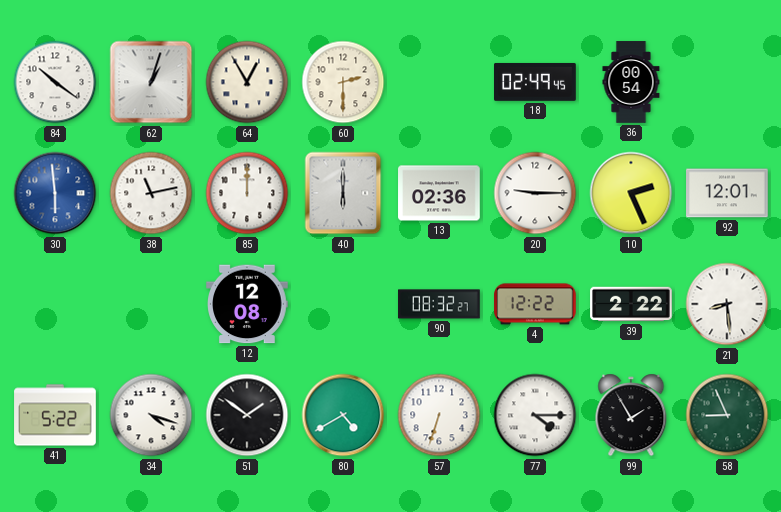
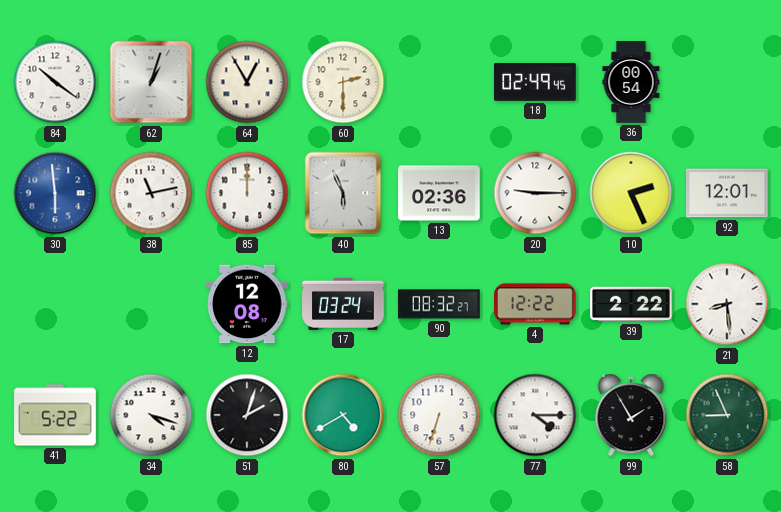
40: 6:00 -> 5:56 (343, 193)
17: none -> 03:24 (343, 304)
51: 1:51 -> 2:03 (247, 415)
